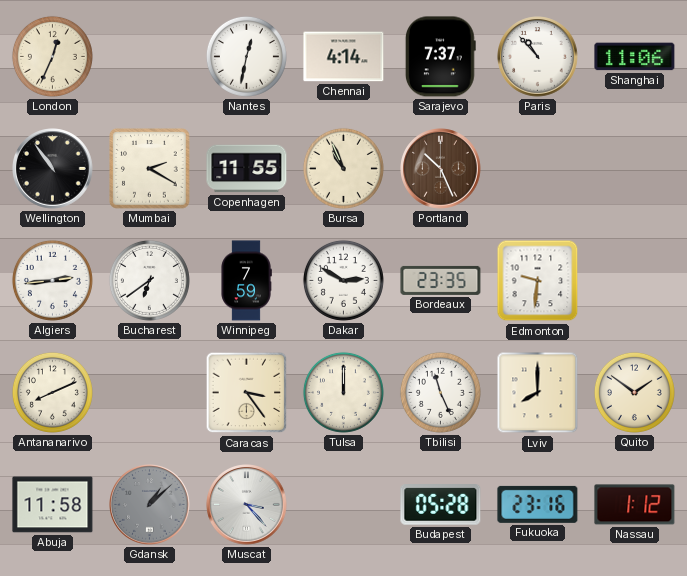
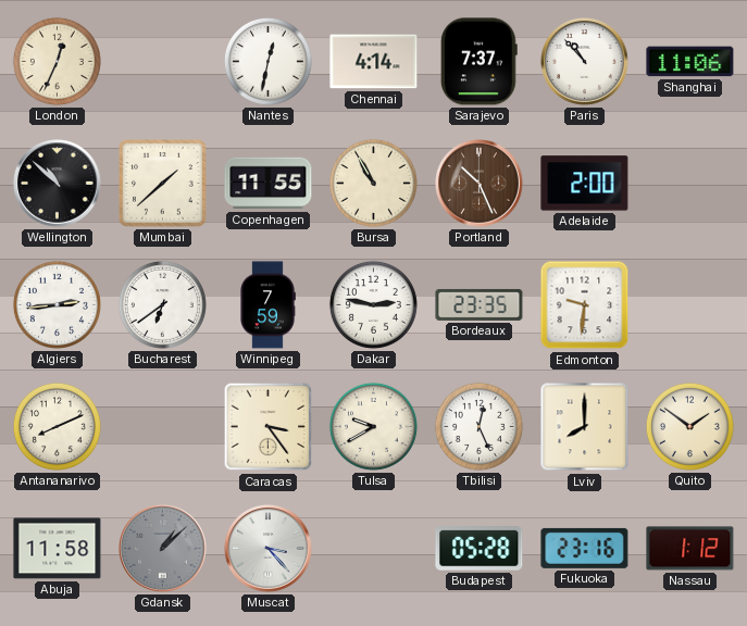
Wellington: 10:54 -> 10:52 (58, 184)
Mumbai: 2:20 -> 1:38 (163, 184)
Bursa: 10:56 -> 10:55 (373, 183)
Adelaide: none -> 2:00 (585, 184)
Dakar: 2:50 -> 2:47 (373, 304)
Tulsa: 12:00 -> 9:40 (373, 426)
Tbilisi: 11:26 -> 12:26 (478, 426)
